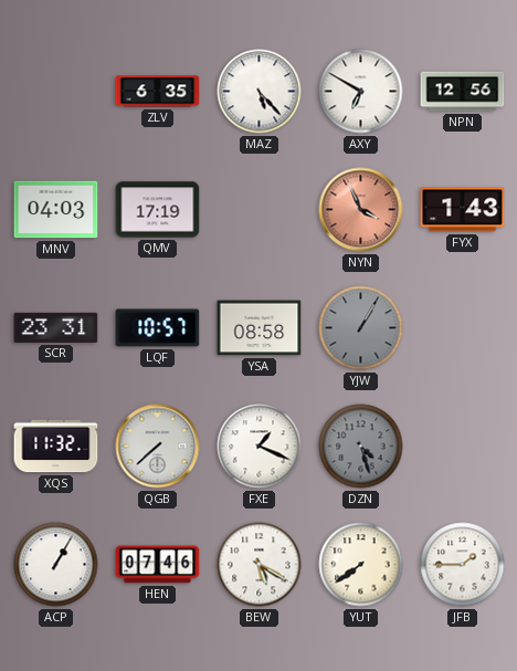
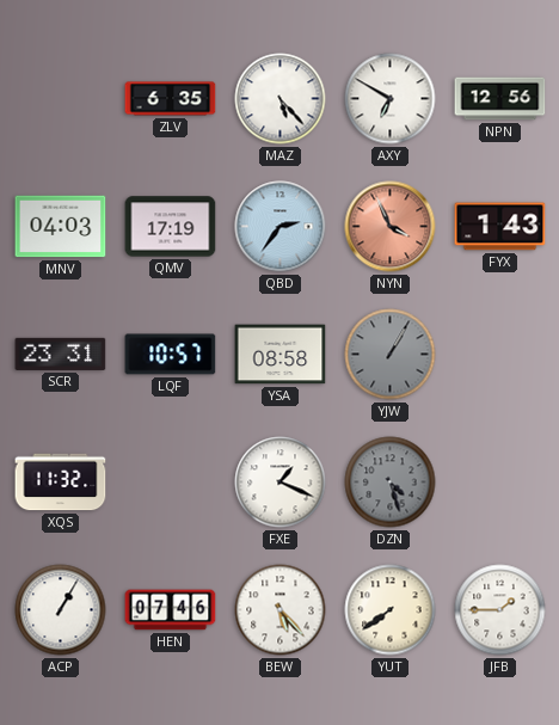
QBD: none -> 2:36 (281, 227)
QGB: 7:38 -> none (158, 447)
BEW: 5:20 -> 5:23 (281, 610)
